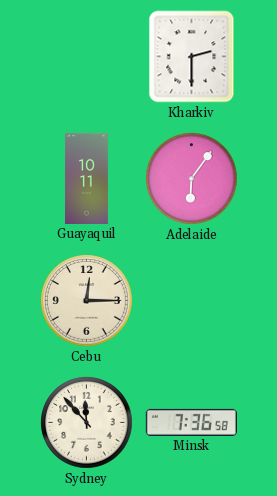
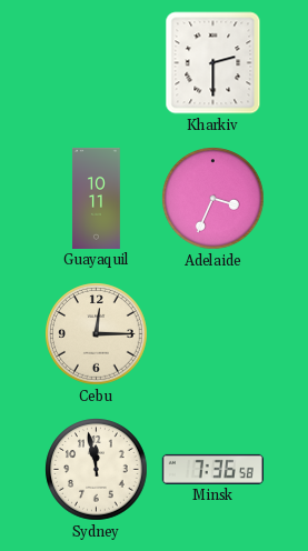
Adelaide: 6:06 -> 3:34 (213, 199)
Sydney: 11:53 -> 11:58 (97, 470)
